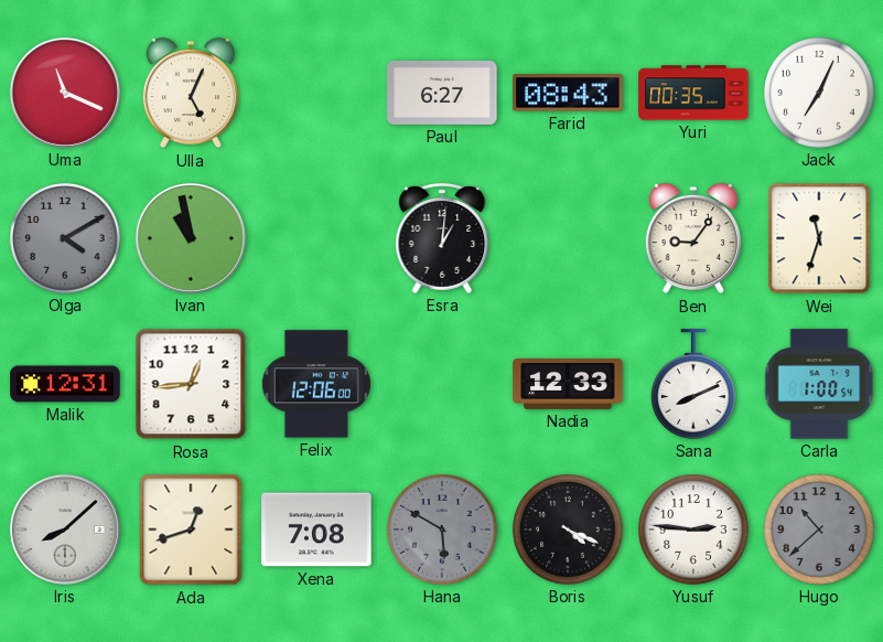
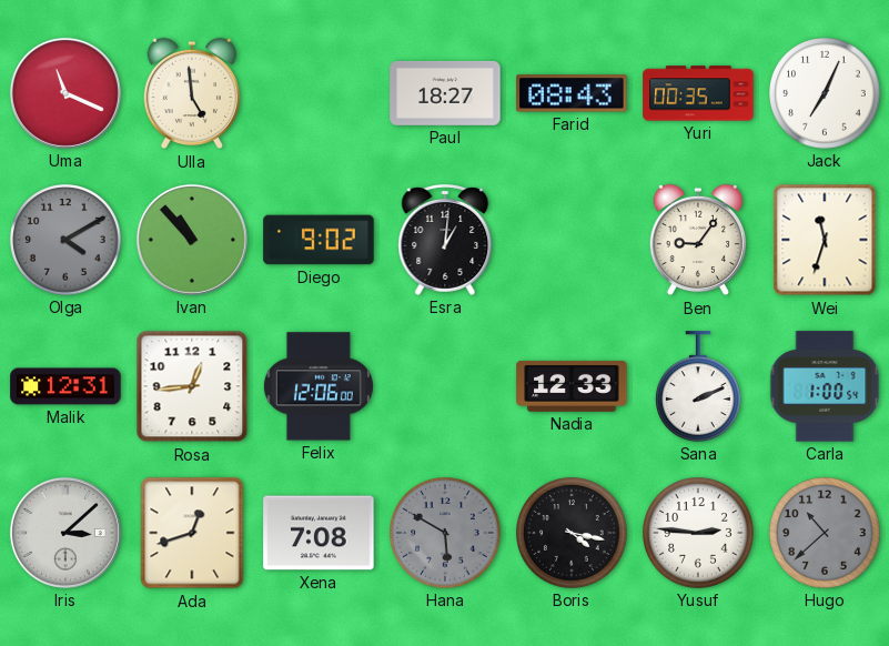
Ulla: 5:04 -> 4:59 (191, 93)
Paul: 6:27 -> 18:27 (445, 93)
Ivan: 10:58 -> 10:53 (192, 240)
Diego: none -> 9:02 (319, 240)
Sana: 8:11 -> 2:11 (699, 386)
Iris: 8:08 -> 3:08 (65, 533)
Boris: 4:19 -> 4:17 (572, 533)
